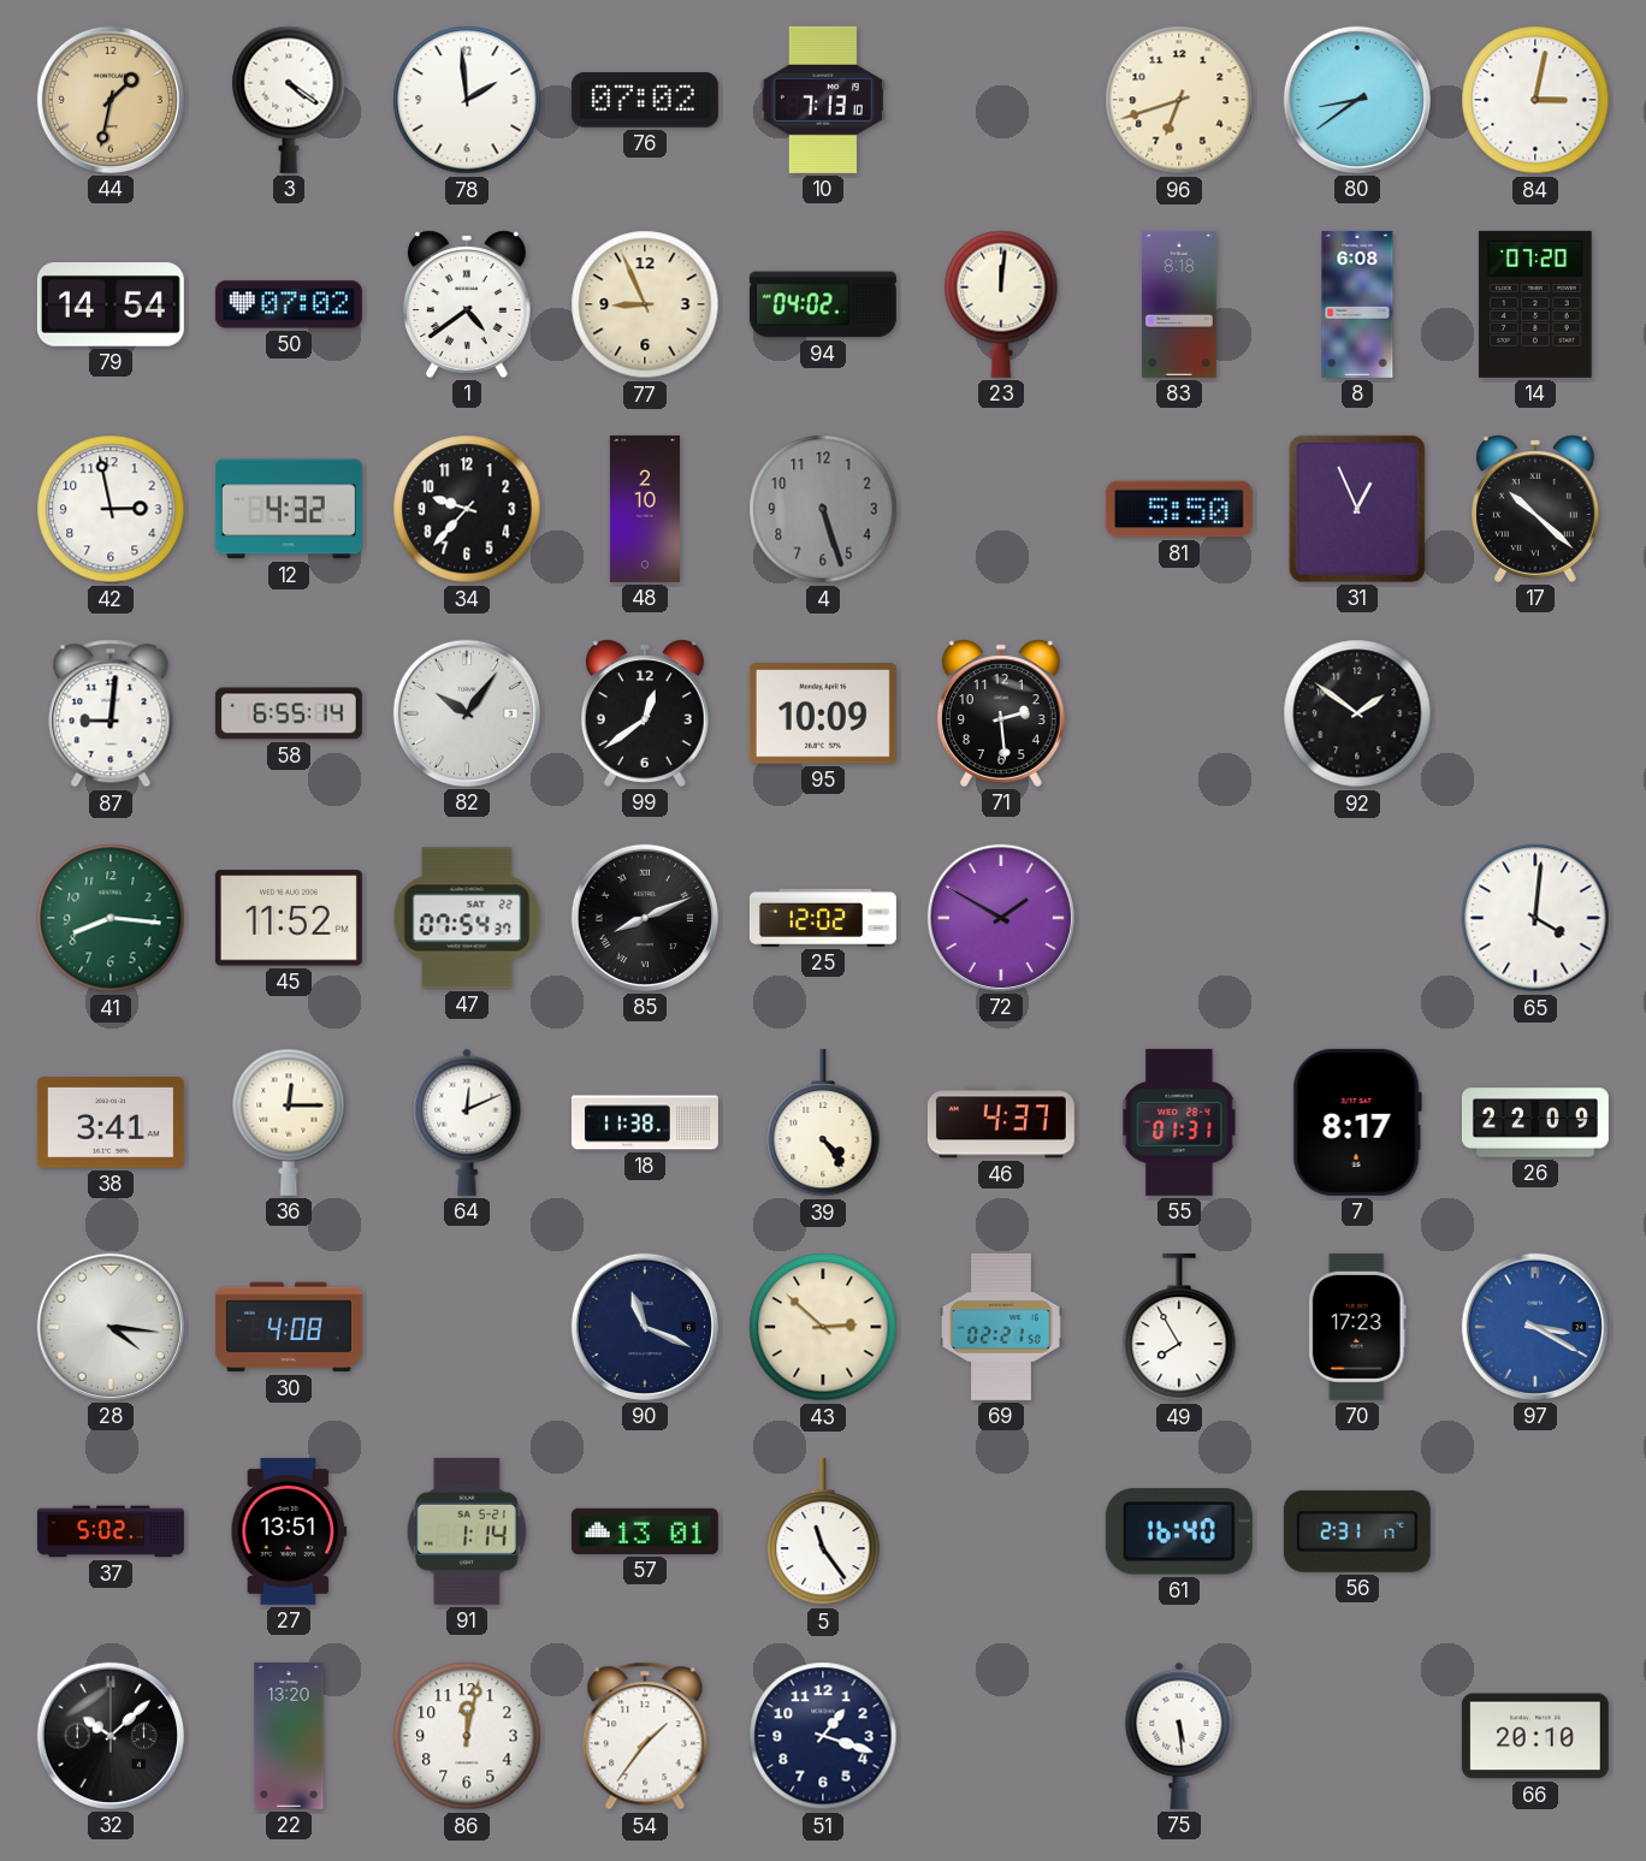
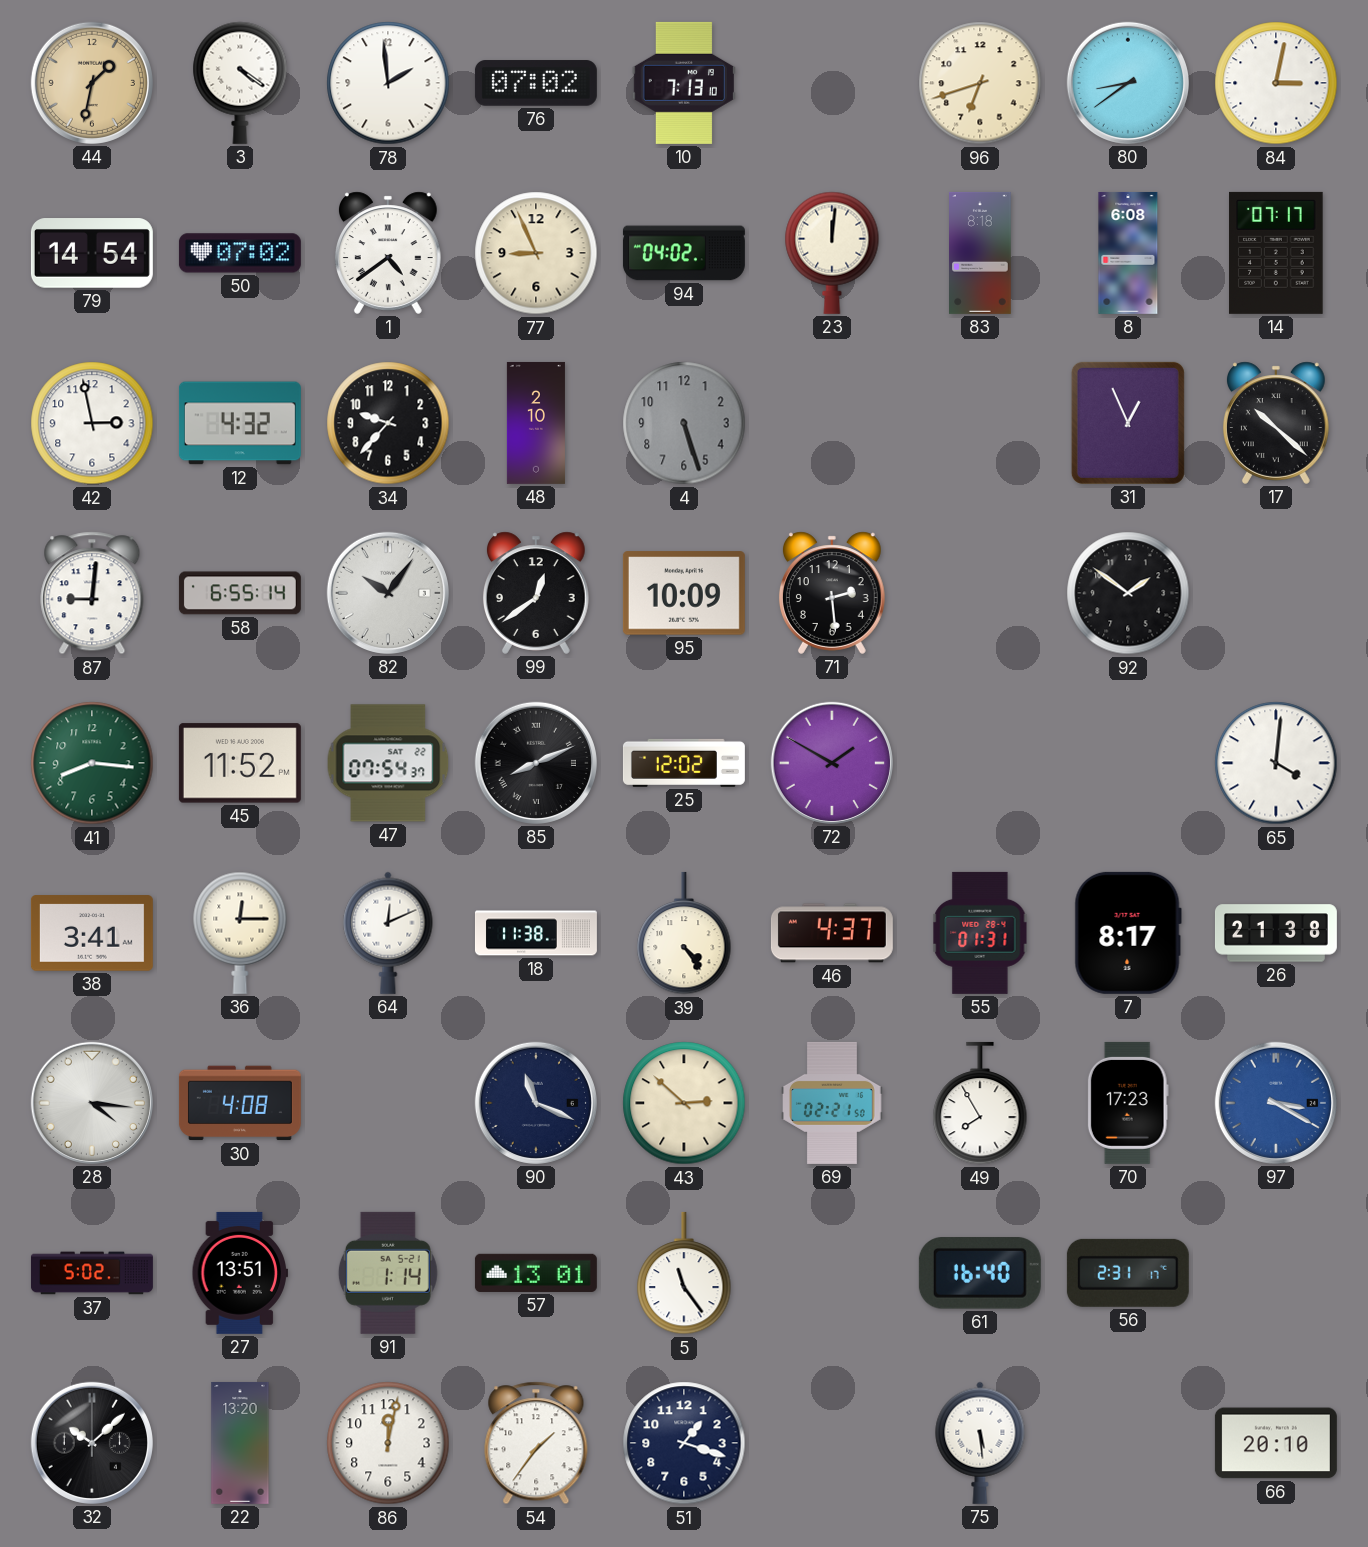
14: 07:20 -> 07:17 (1276, 253)
81: 5:50 -> none (1179, 509)
26: 22:09 -> 21:38 (1276, 933)
